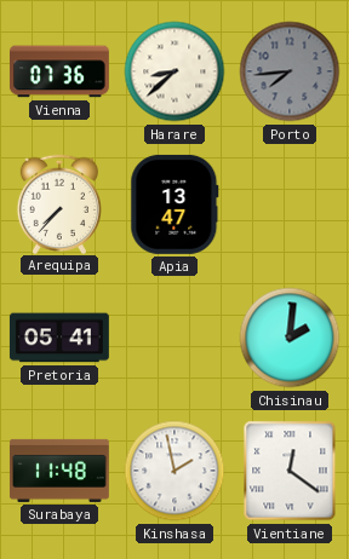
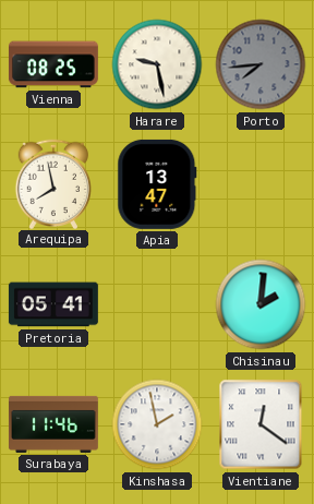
Vienna: 07:36 -> 08:25 (53, 64)
Harare: 8:38 -> 9:28 (157, 64)
Arequipa: 7:37 -> 7:58 (52, 183)
Surabaya: 11:48 -> 11:46 (53, 424)
